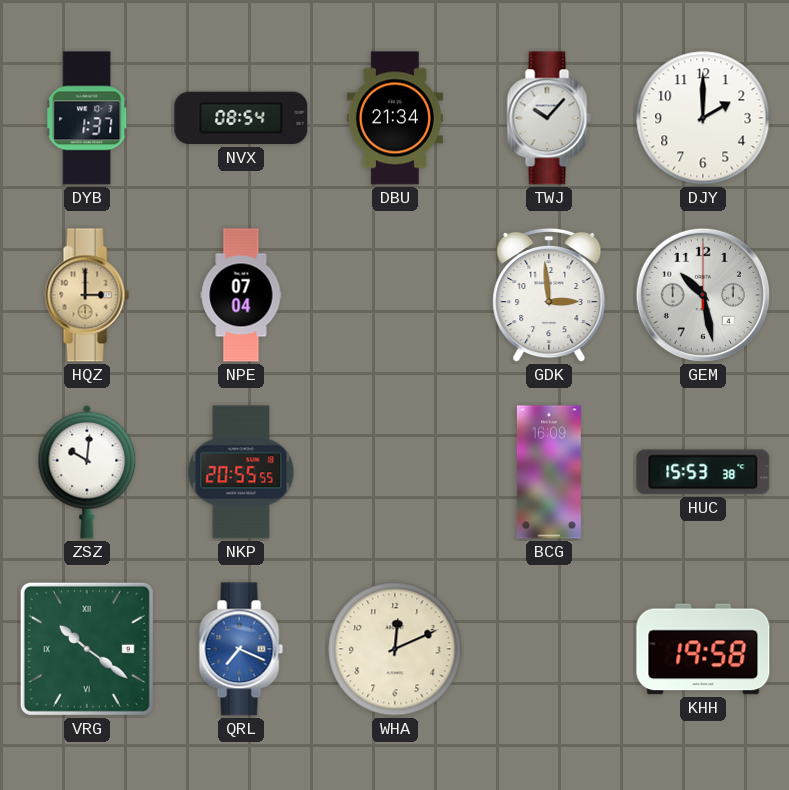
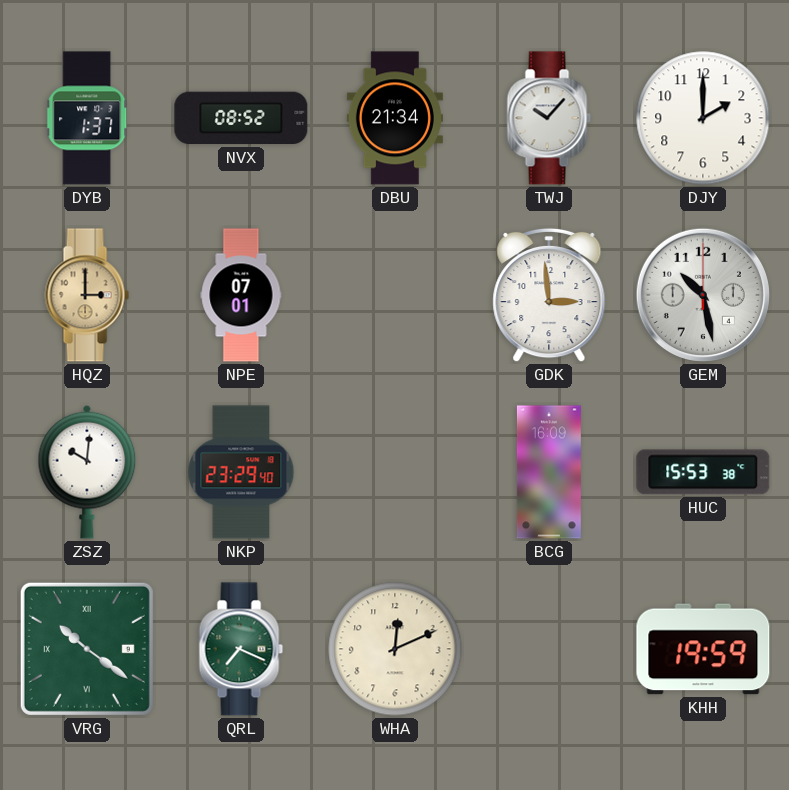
NVX: 08:54 -> 08:52 (241, 118)
NPE: 07:04 -> 07:01 (241, 295)
NKP: 20:55 -> 23:29 (241, 472)
QRL dial: blue -> green (241, 649)
KHH: 19:58 -> 19:59 (703, 649)
